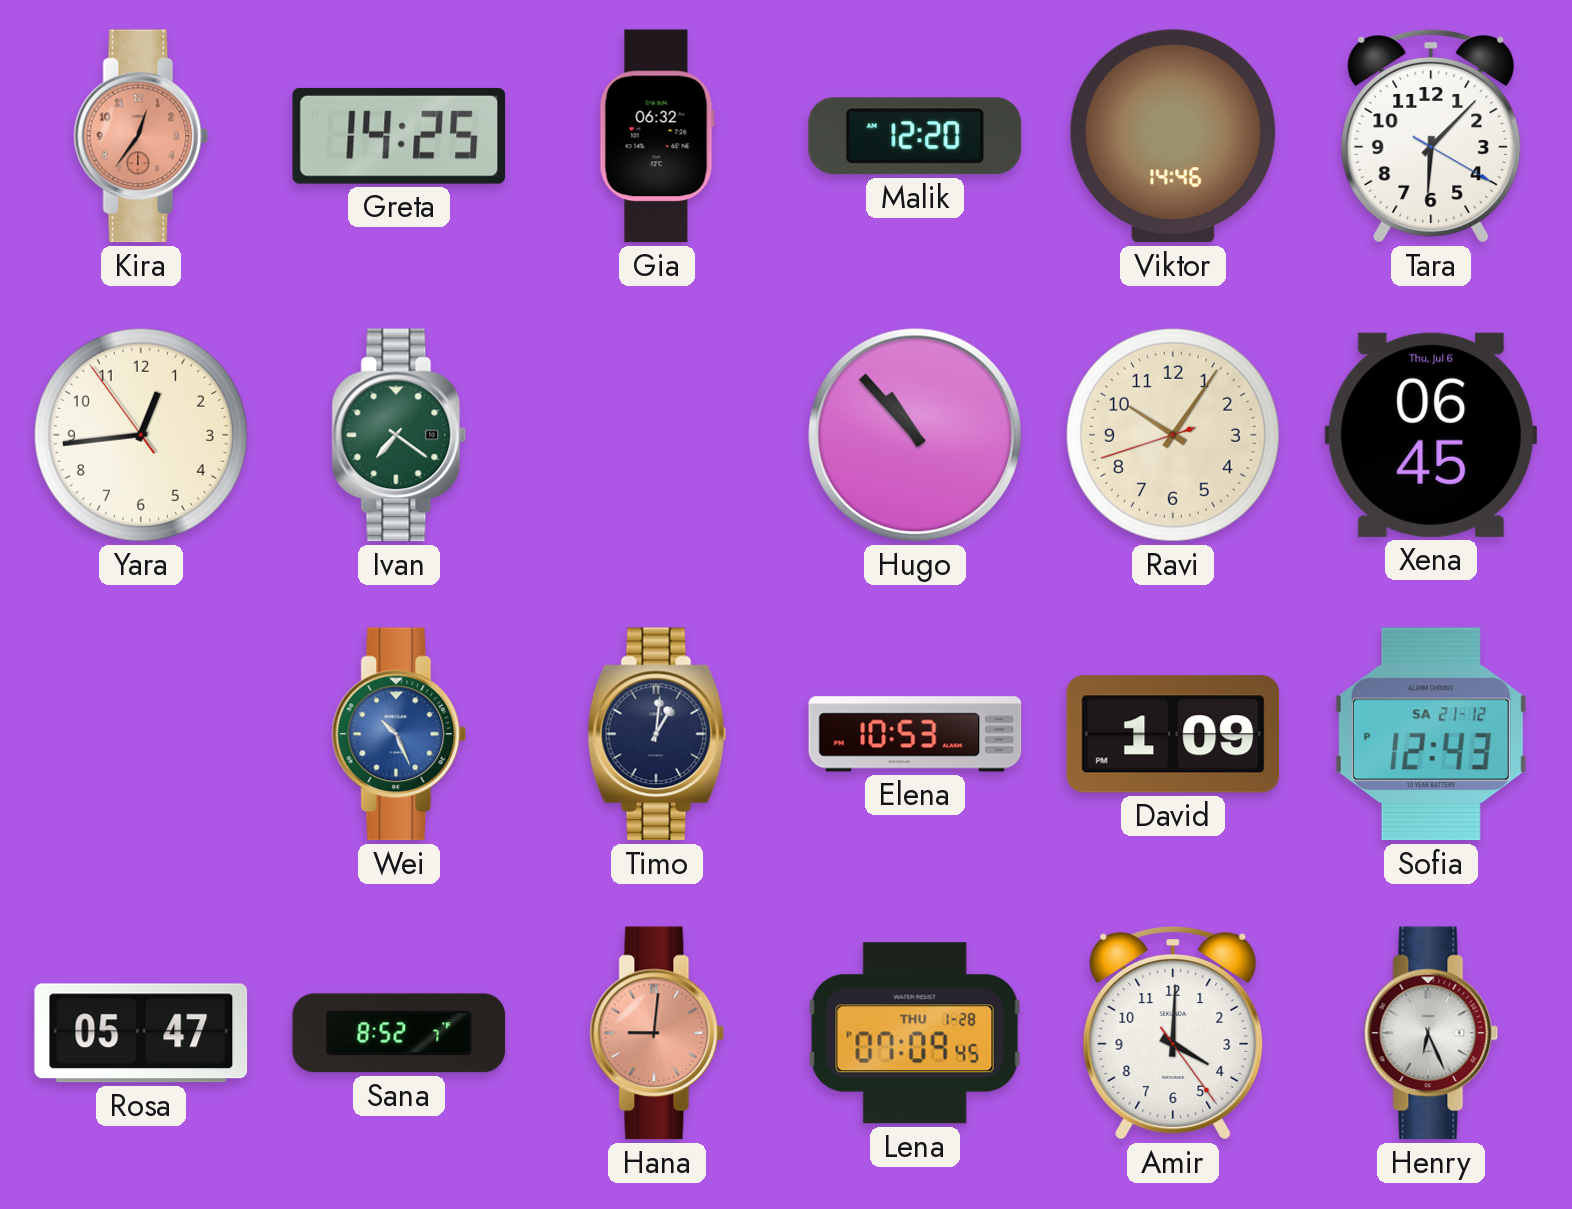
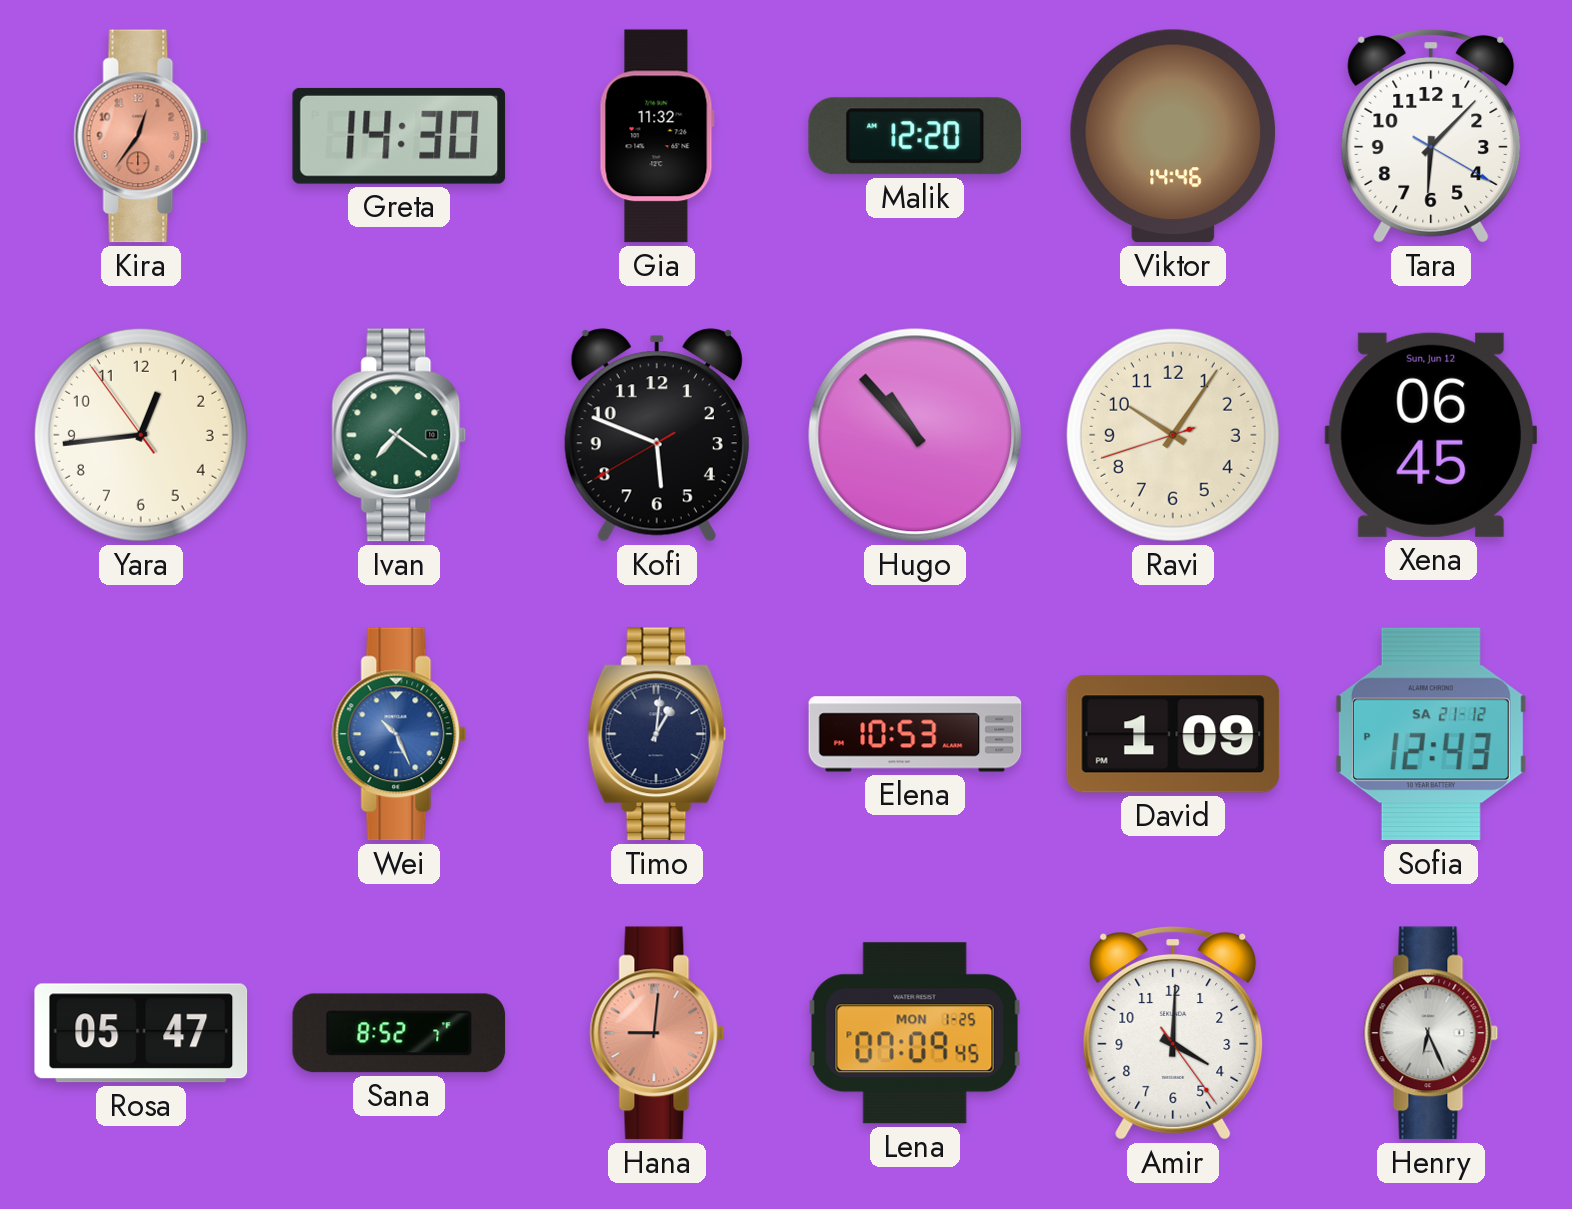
Greta: 14:25 -> 14:30 (399, 136)
Gia: 06:32 -> 11:32 (657, 136)
Kofi: none -> 5:48 (657, 435)
Xena date: Thu, Jul 6 -> Sun, Jun 12 (1431, 435)
Lena date: THU 1-28 -> MON 1-25 (915, 1033)
